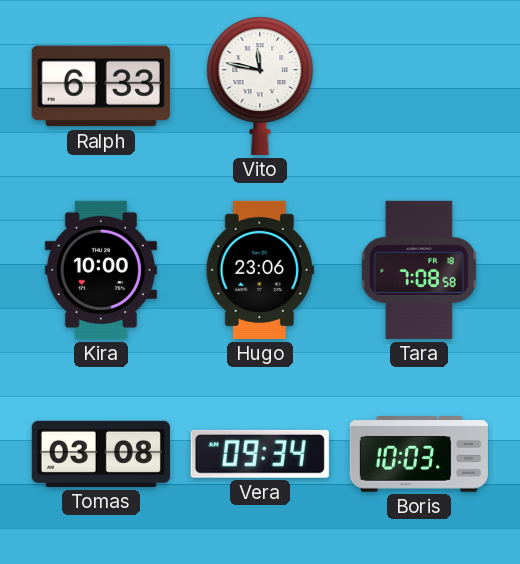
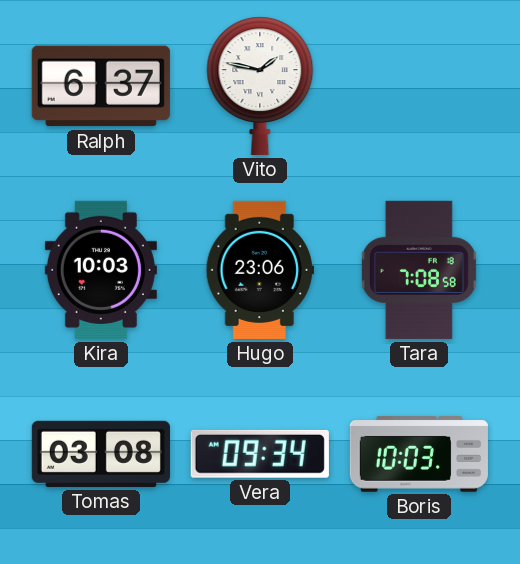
Ralph: 6:33 -> 6:37 (101, 86)
Vito: 11:47 -> 1:47 (260, 86)
Kira: 10:00 -> 10:03 (101, 270)
